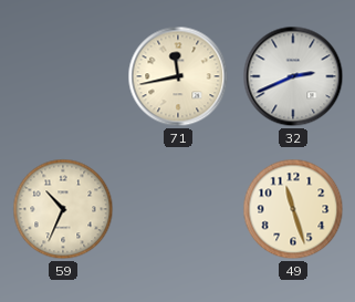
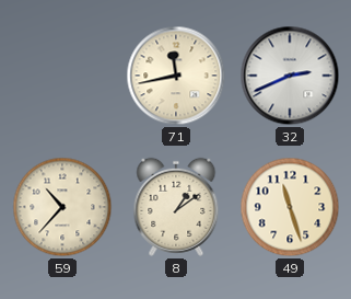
59: 10:34 -> 10:37 (62, 207)
8: none -> 1:09 (176, 207)
